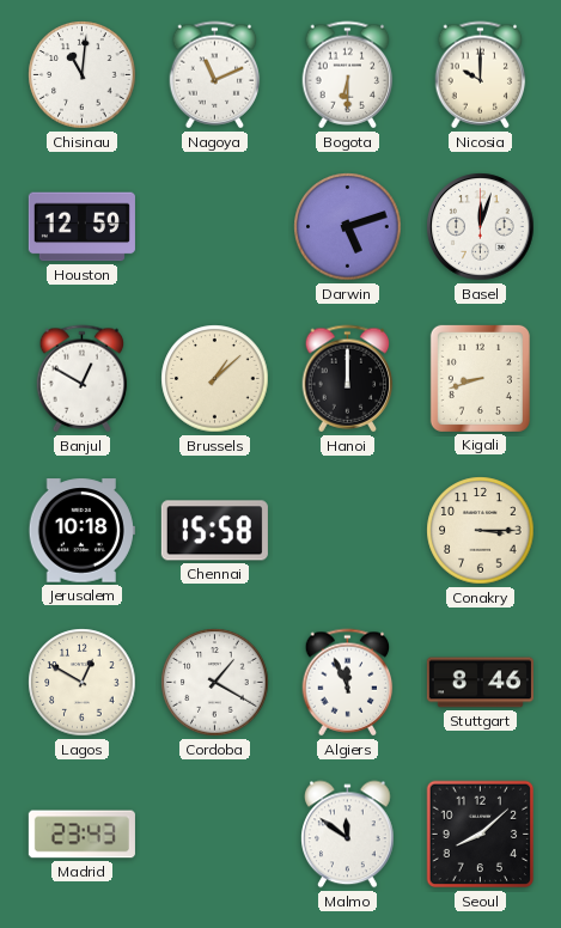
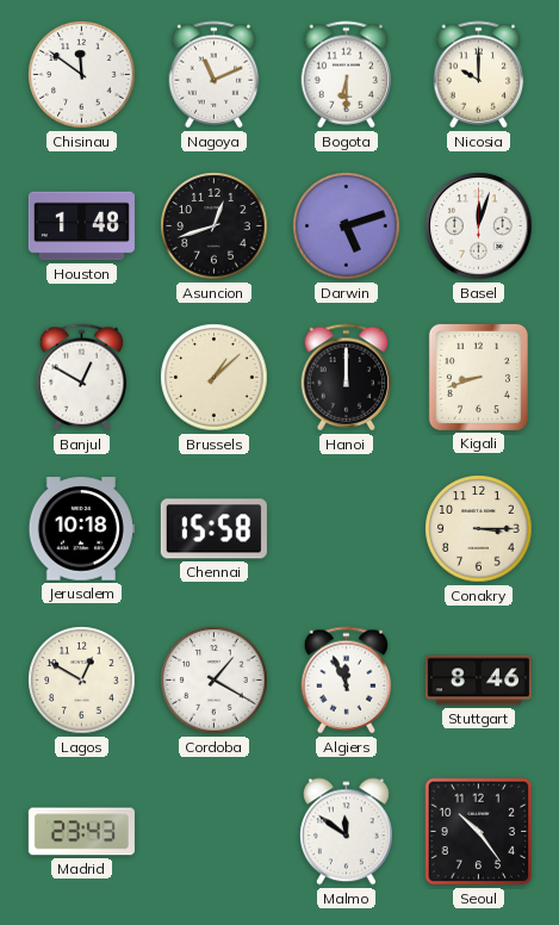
Chisinau: 11:01 -> 11:51 (82, 75)
Houston: 12:59 -> 1:48 (81, 226)
Asuncion: none -> 12:42 (215, 226)
Seoul: 8:08 -> 10:24 (479, 832)
